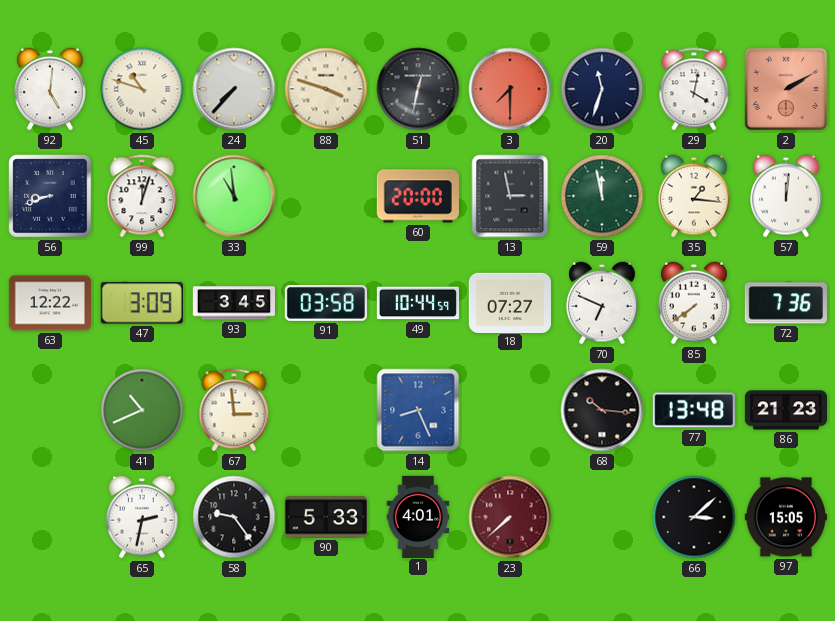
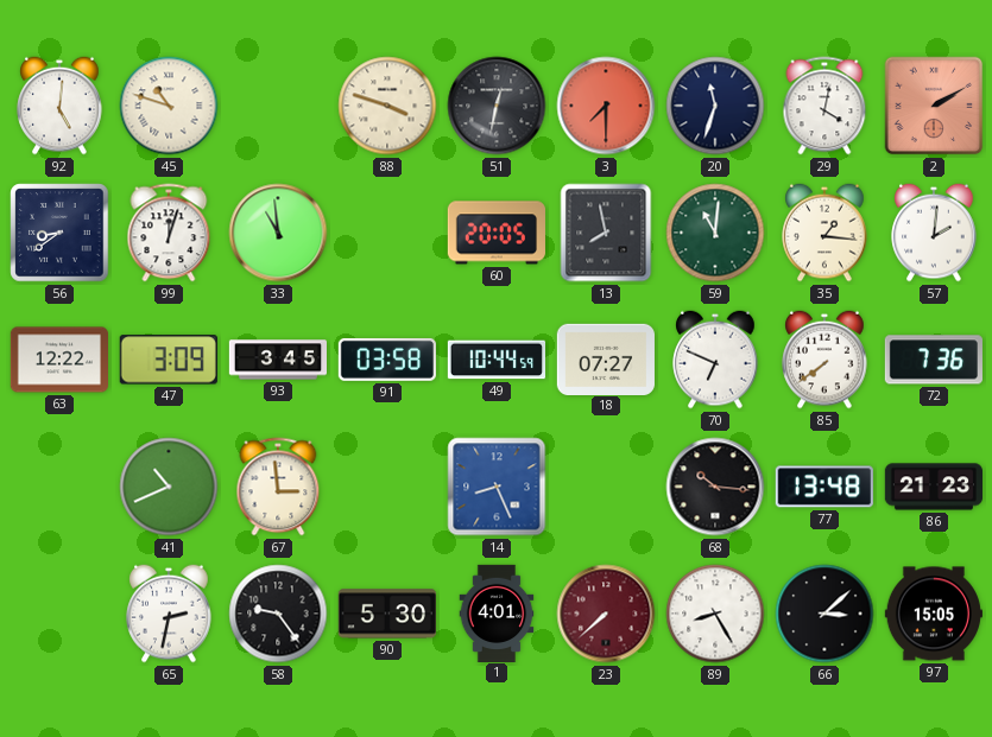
24: 7:37 -> none (234, 89)
56: 8:42 -> 8:39 (59, 233)
60: 20:00 -> 20:05 (497, 233)
13: 2:58 -> 7:58 (606, 233)
59: 11:58 -> 11:01 (715, 233)
57: 12:01 -> 2:01 (934, 233)
90: 5:33 -> 5:30 (387, 614)
89: none -> 8:25 (715, 614)
